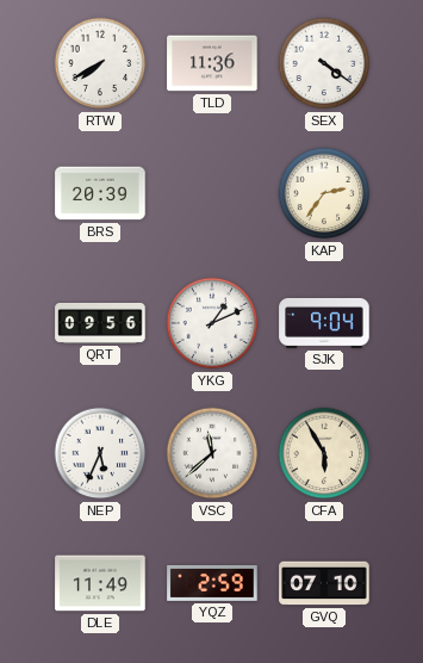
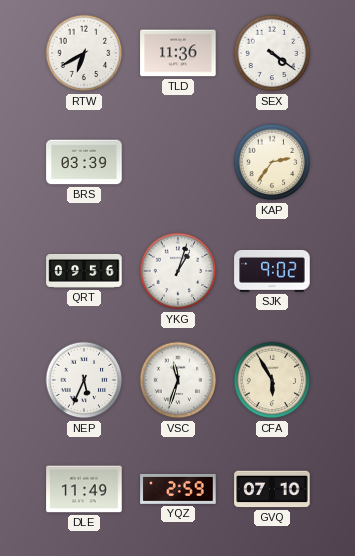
RTW: 7:40 -> 6:40 (84, 53)
BRS: 20:39 -> 03:39 (84, 162)
YKG: 1:11 -> 1:03 (178, 271)
SJK: 9:04 -> 9:02 (272, 271)
VSC: 11:38 -> 11:33 (178, 380)
